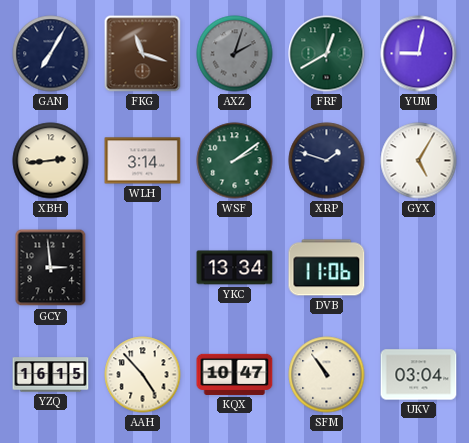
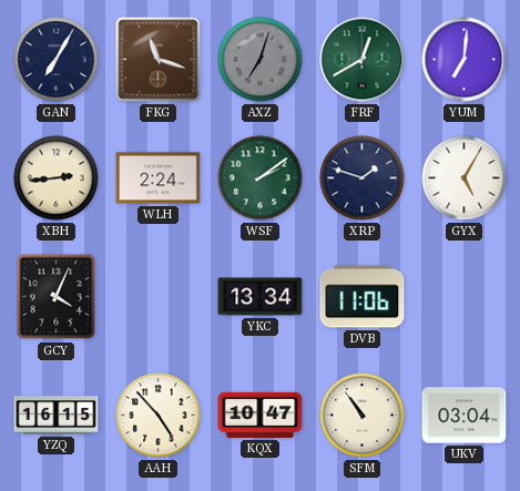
AXZ: 2:03 -> 7:03 (261, 60)
YUM: 9:02 -> 7:01 (465, 60)
WLH: 3:14 -> 2:24 (159, 178)
GCY: 2:59 -> 4:04 (57, 297)
